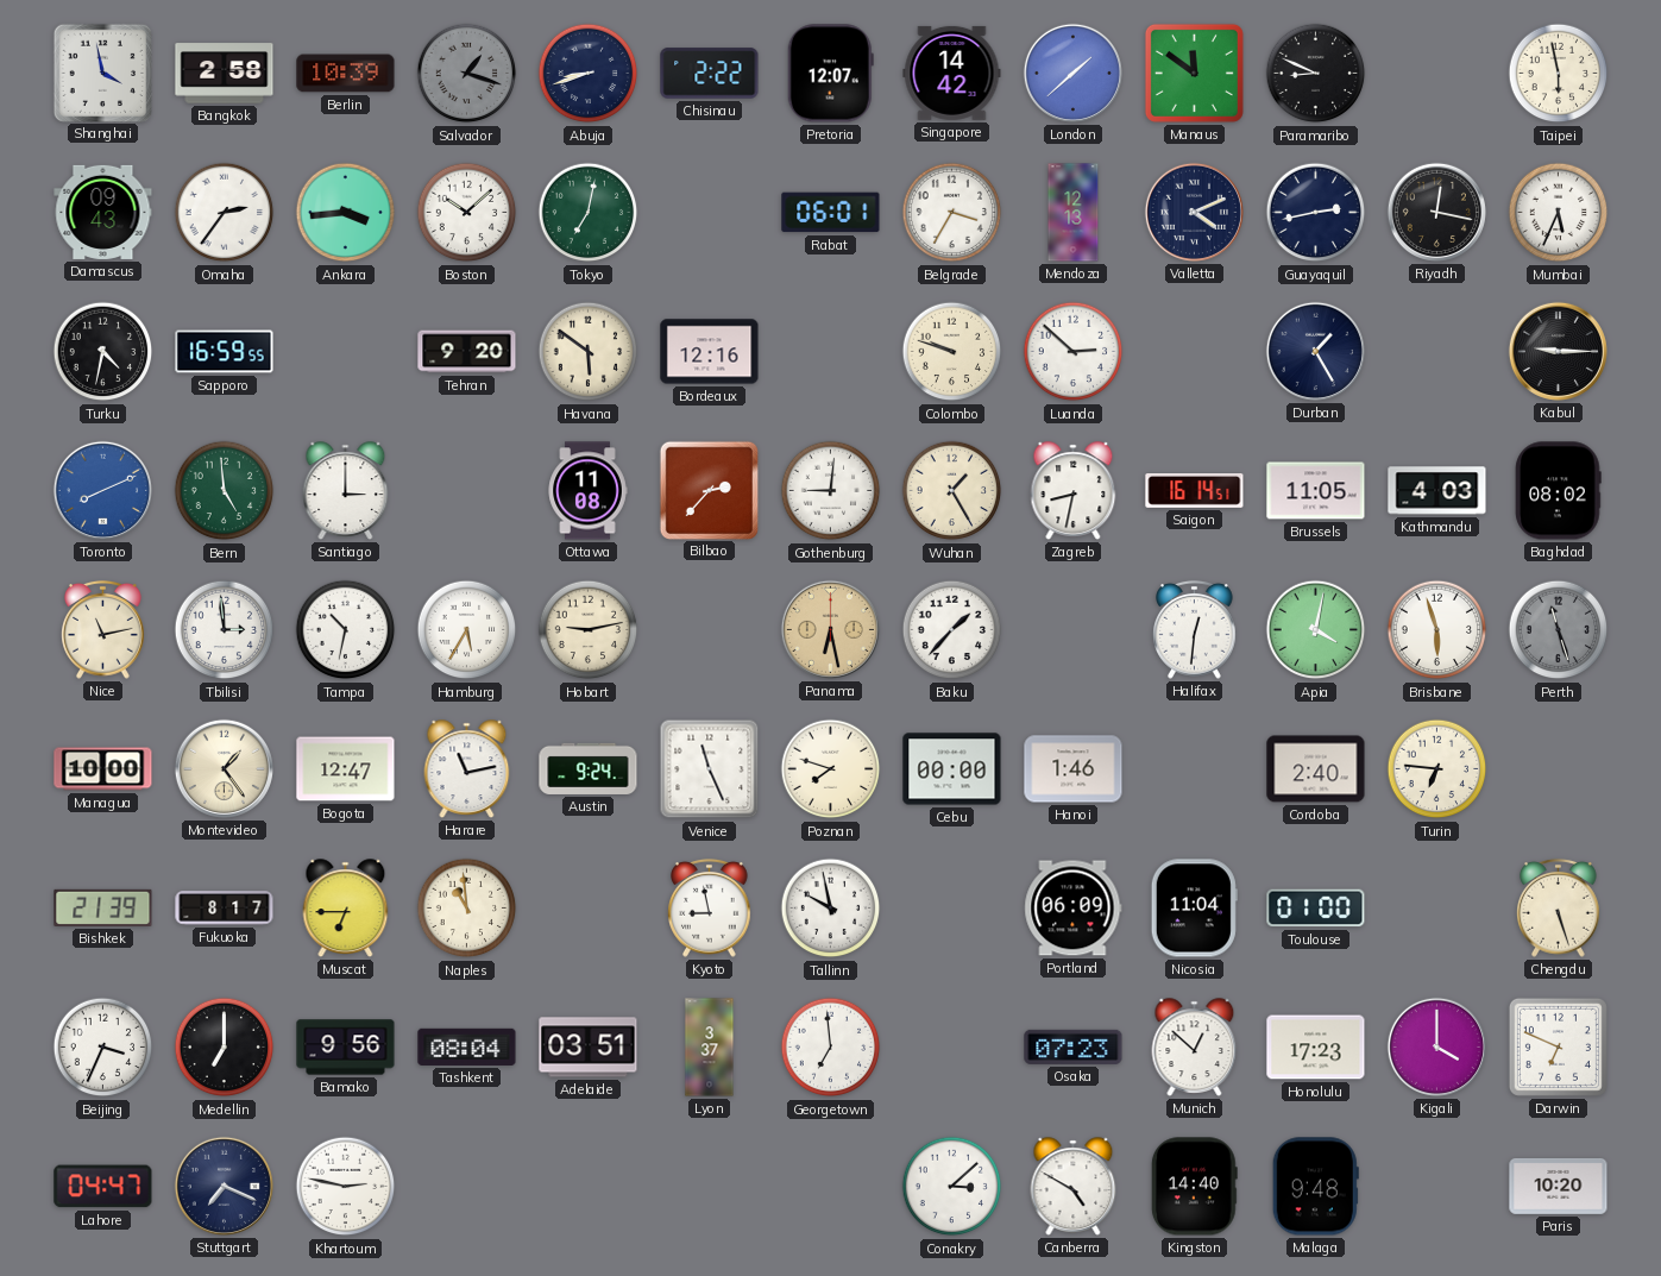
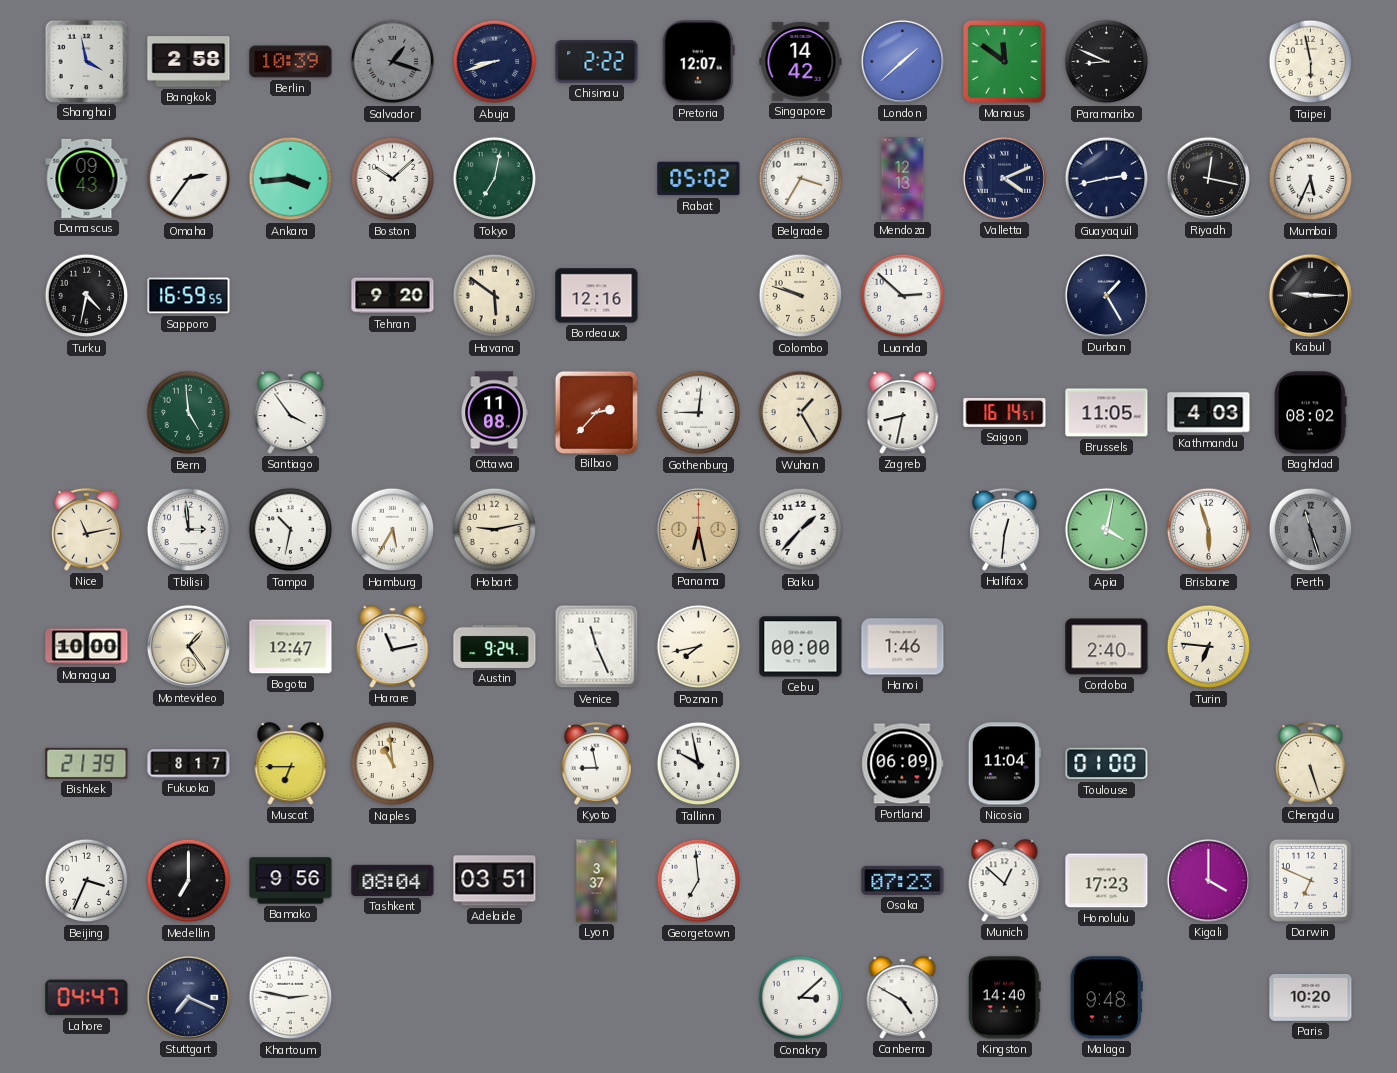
Rabat: 06:01 -> 05:02 (699, 179)
Toronto: 8:11 -> none (102, 490)
Santiago: 3:00 -> 3:54 (291, 413)
Poznan: 7:48 -> 7:43 (699, 647)
